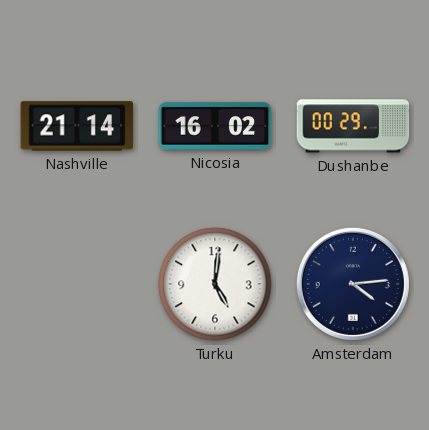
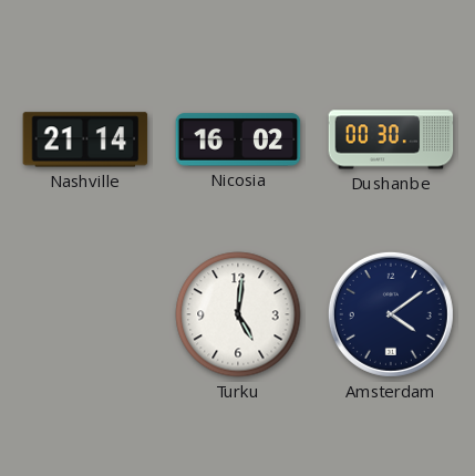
Dushanbe: 00:29 -> 00:30 (391, 139)
Amsterdam: 4:14 -> 4:09 (391, 314)
